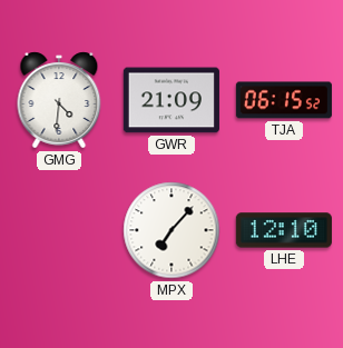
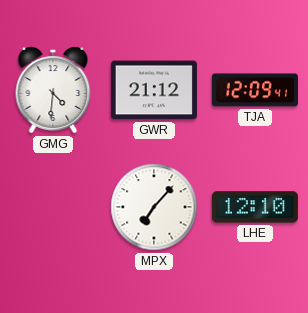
GWR: 21:09 -> 21:12 (154, 90)
TJA: 06:15 -> 12:09 (255, 90)
